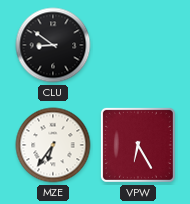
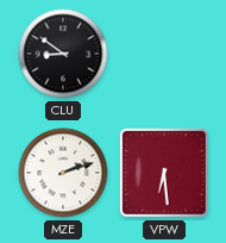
MZE: 6:36 -> 2:12 (63, 173)
VPW: 6:25 -> 6:29 (164, 173)
